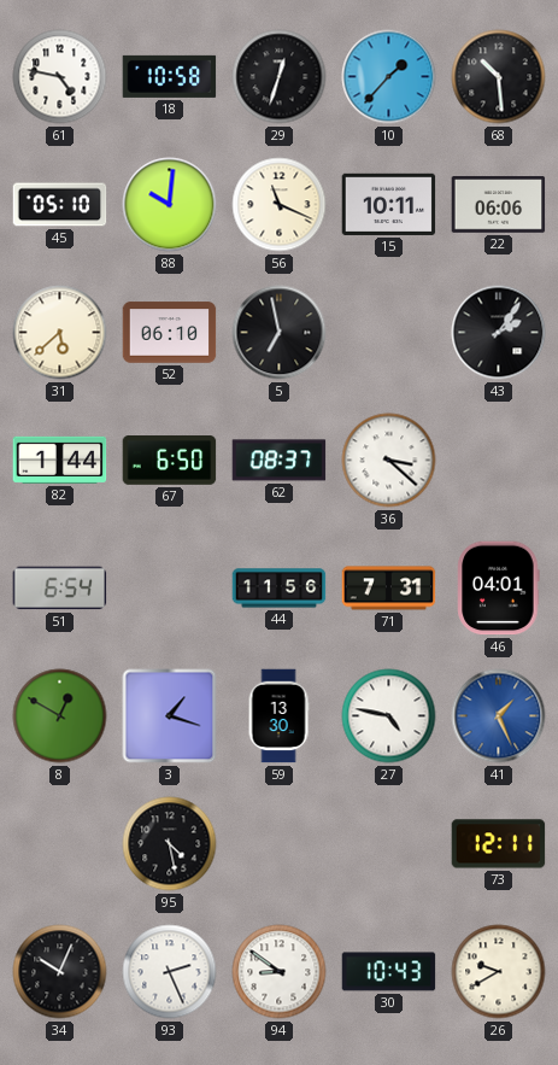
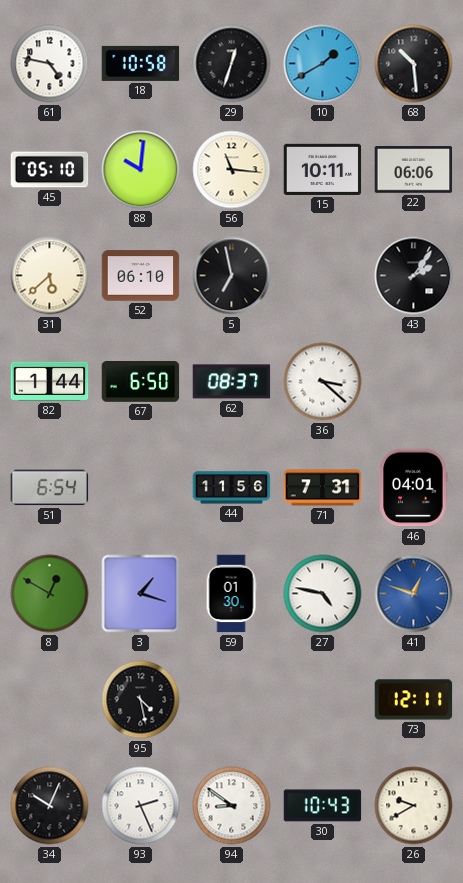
10: 1:37 -> 1:40 (323, 64)
56: 11:19 -> 11:16 (232, 170)
59: 13:30 -> 01:30 (231, 594)
41: 1:26 -> 12:48 (414, 594)
